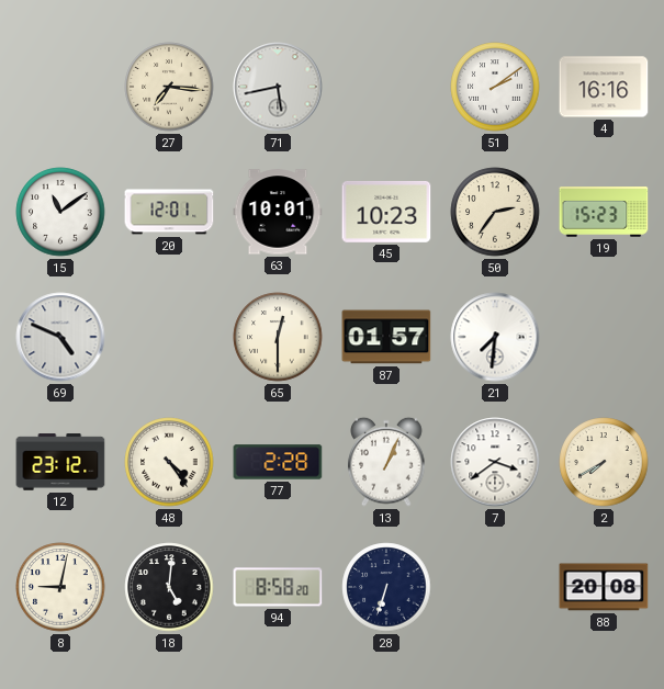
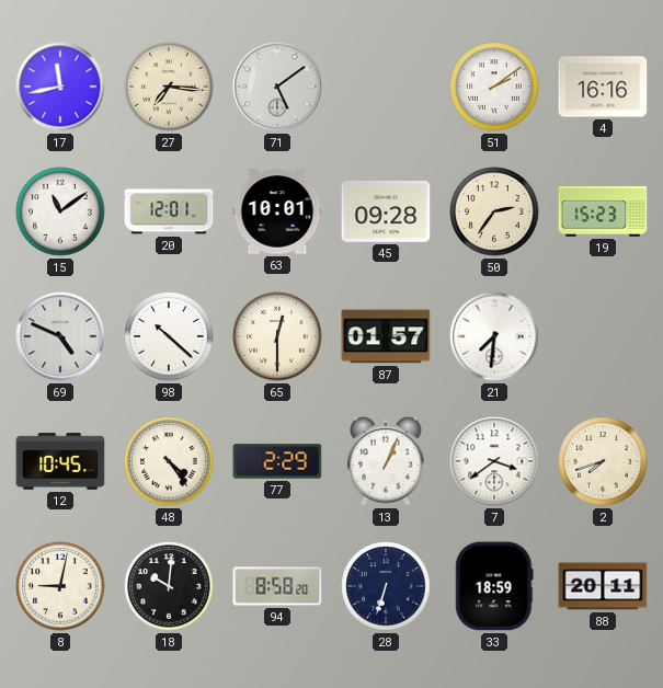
17: none -> 11:43 (60, 87)
71: 5:43 -> 5:09 (277, 87)
45: 10:23 -> 09:28 (386, 211)
98: none -> 10:22 (169, 336)
12: 23:12 -> 10:45 (60, 461)
77: 2:28 -> 2:29 (277, 461)
2: 7:40 -> 7:42 (603, 461)
18: 5:01 -> 10:01 (169, 586)
33: none -> 18:59 (494, 586)
88: 20:08 -> 20:11 (603, 586)
